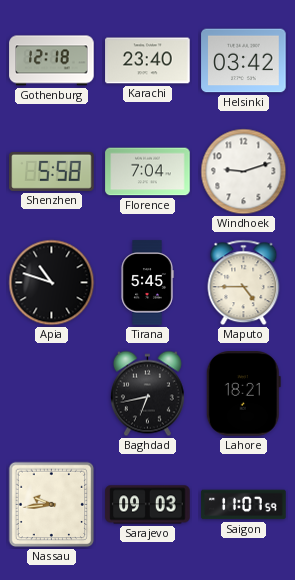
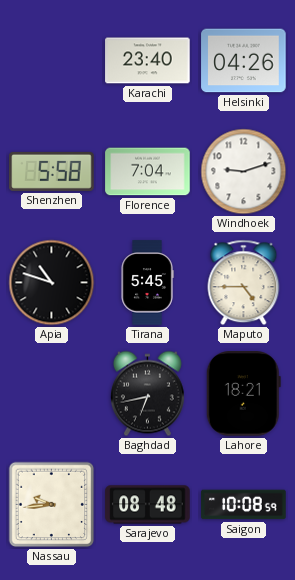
Gothenburg: 12:18 -> none (52, 61)
Helsinki: 03:42 -> 04:26 (244, 61)
Sarajevo: 09:03 -> 08:48 (148, 505)
Saigon: 11:07 -> 10:08 (244, 505)
